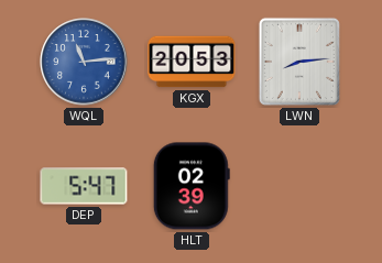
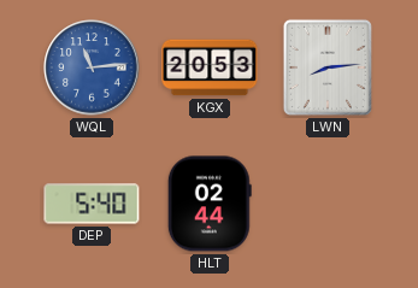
DEP: 5:47 -> 5:40 (92, 204)
HLT: 02:39 -> 02:44 (210, 204)
